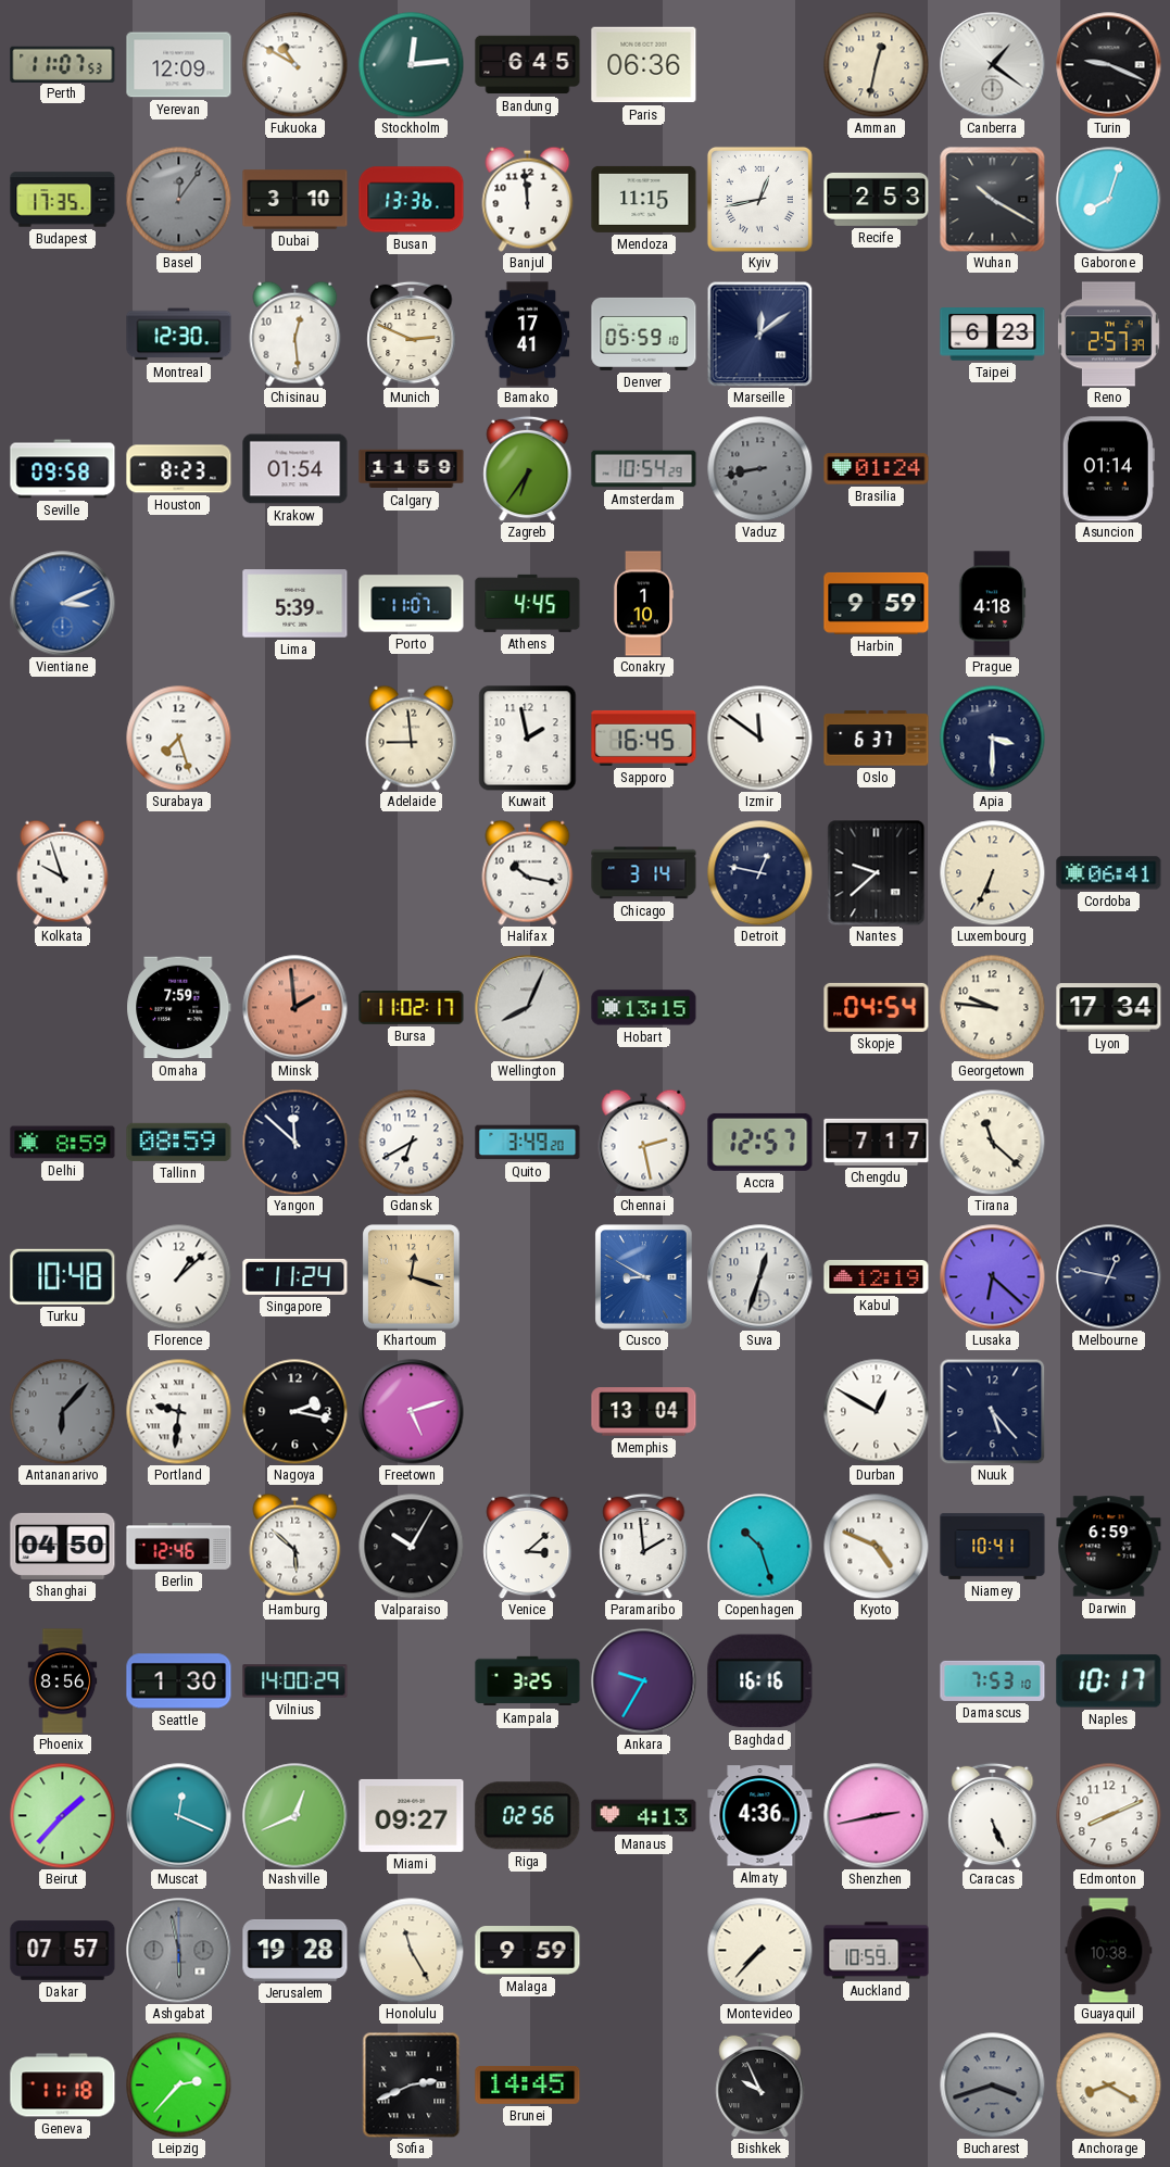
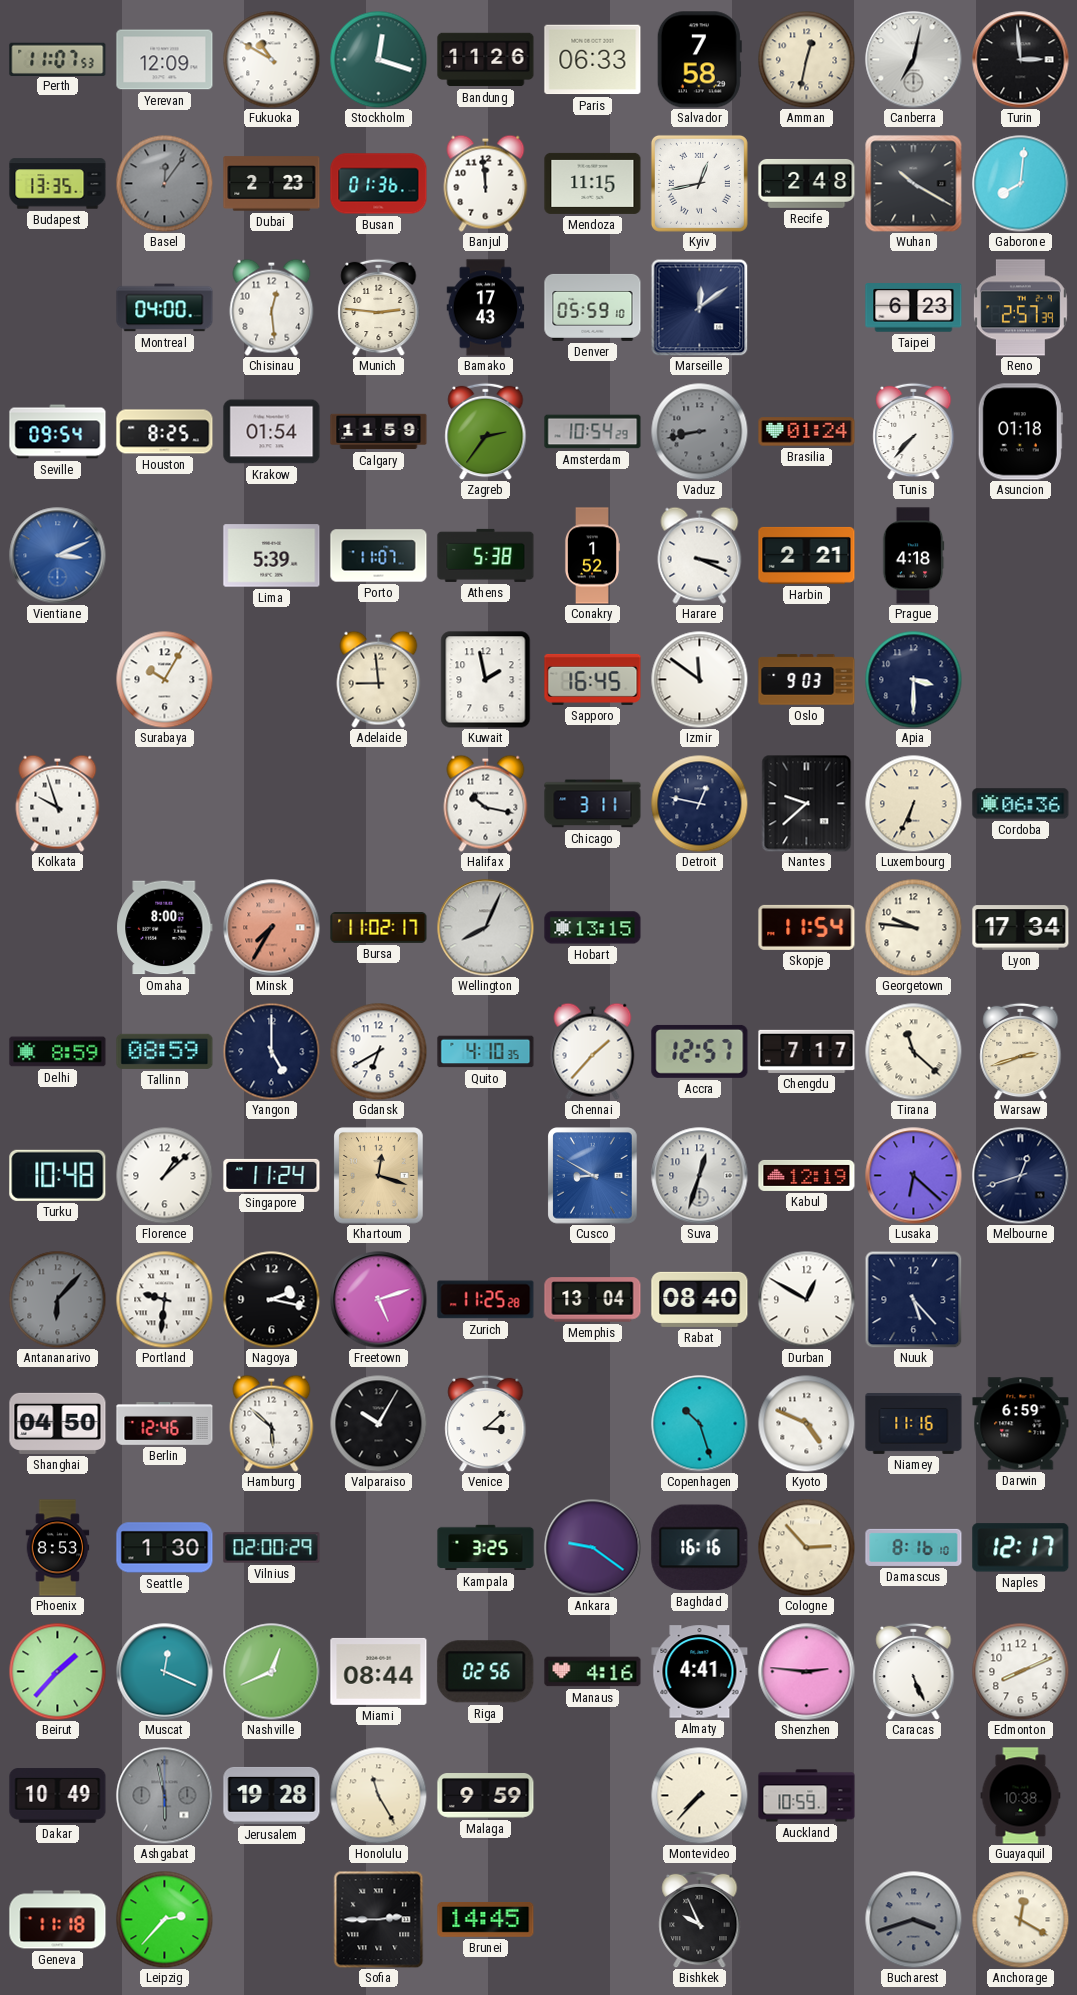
Stockholm: 12:14 -> 12:18 (378, 59)
Bandung: 6:45 -> 11:26 (486, 60)
Paris: 06:36 -> 06:33 (593, 60)
Salvador: none -> 7:58 (699, 60)
Canberra: 1:21 -> 7:02 (914, 60)
Turin: 9:19 -> 2:59 (1021, 60)
Budapest: 17:35 -> 13:35 (58, 184)
Dubai: 3:10 -> 2:23 (272, 184)
Busan: 13:36 -> 01:36 (379, 184)
Recife: 2:53 -> 2:48 (807, 183)
Gaborone: 8:03 -> 8:01 (1021, 184)
Montreal: 12:30 -> 04:00 (165, 308)
Munich: 2:49 -> 2:46 (379, 307)
Bamako: 17:41 -> 17:43 (486, 308)
Seville: 09:58 -> 09:54 (58, 432)
Houston: 8:23 -> 8:25 (165, 432)
Zagreb: 6:36 -> 2:36 (486, 431)
Tunis: none -> 7:37 (914, 431)
Asuncion: 01:14 -> 01:18 (1020, 432)
Athens: 4:45 -> 5:38 (486, 555)
Conakry: 1:10 -> 1:52 (591, 556)
Harare: none -> 3:19 (700, 555)
Harbin: 9:59 -> 2:21 (807, 555)
Surabaya: 7:27 -> 10:05 (164, 679)
Oslo: 6:37 -> 9:03 (807, 680)
Chicago: 3:14 -> 3:11 (593, 804)
Cordoba: 06:41 -> 06:36 (1021, 804)
Omaha: 7:59 -> 8:00 (165, 928)
Minsk: 1:59 -> 7:35 (272, 928)
Skopje: 04:54 -> 11:54 (807, 927)
Yangon: 11:52 -> 5:00 (271, 1051)
Quito: 3:49 -> 4:10 (486, 1052)
Chennai: 2:28 -> 1:37 (593, 1051)
Warsaw: none -> 2:42 (1021, 1051)
Melbourne: 12:47 -> 12:42 (1021, 1176)
Zurich: none -> 11:25 (486, 1300)
Rabat: none -> 08:40 (700, 1299)
Paramaribo: 1:59 -> none (644, 1546)
Niamey: 10:41 -> 11:16 (914, 1423)
Phoenix: 8:56 -> 8:53 (58, 1548)
Vilnius: 14:00 -> 02:00 (272, 1548)
Ankara: 9:35 -> 9:21 (593, 1548)
Cologne: none -> 2:53 (806, 1547)
Damascus: 7:53 -> 8:16 (914, 1547)
Naples: 10:17 -> 12:17 (1021, 1548)
Miami: 09:27 -> 08:44 (379, 1671)
Manaus: 4:13 -> 4:16 (593, 1672)
Almaty: 4:36 -> 4:41 (700, 1672)
Shenzhen: 2:43 -> 2:46 (807, 1672)
Dakar: 07:57 -> 10:49 (58, 1796)
Sofia: 2:41 -> 2:45 (379, 1919)
Anchorage: 8:20 -> 12:20 (1020, 1919)
